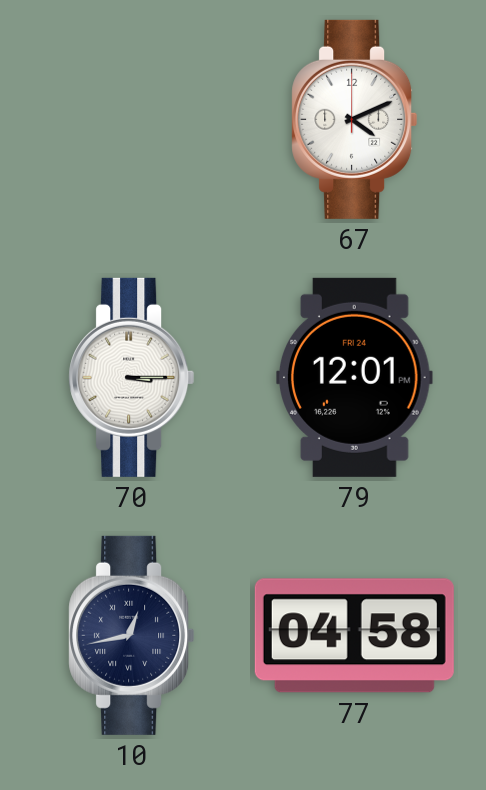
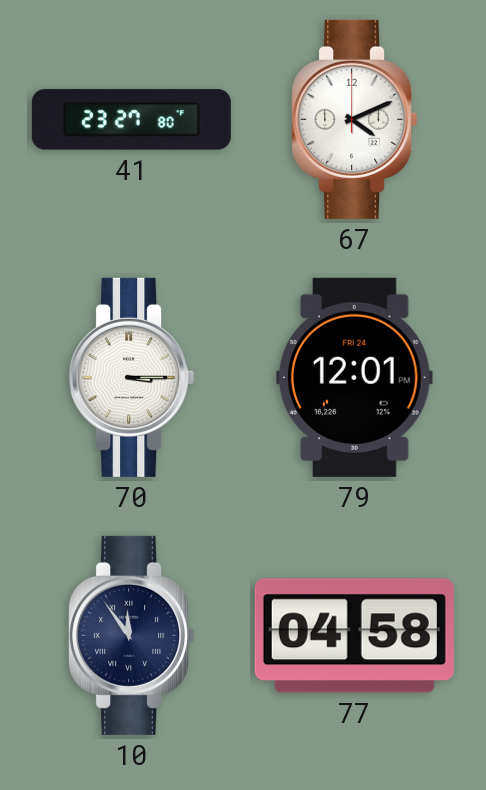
41: none -> 23:27 (131, 120)
10: 12:43 -> 11:54 (132, 635)
